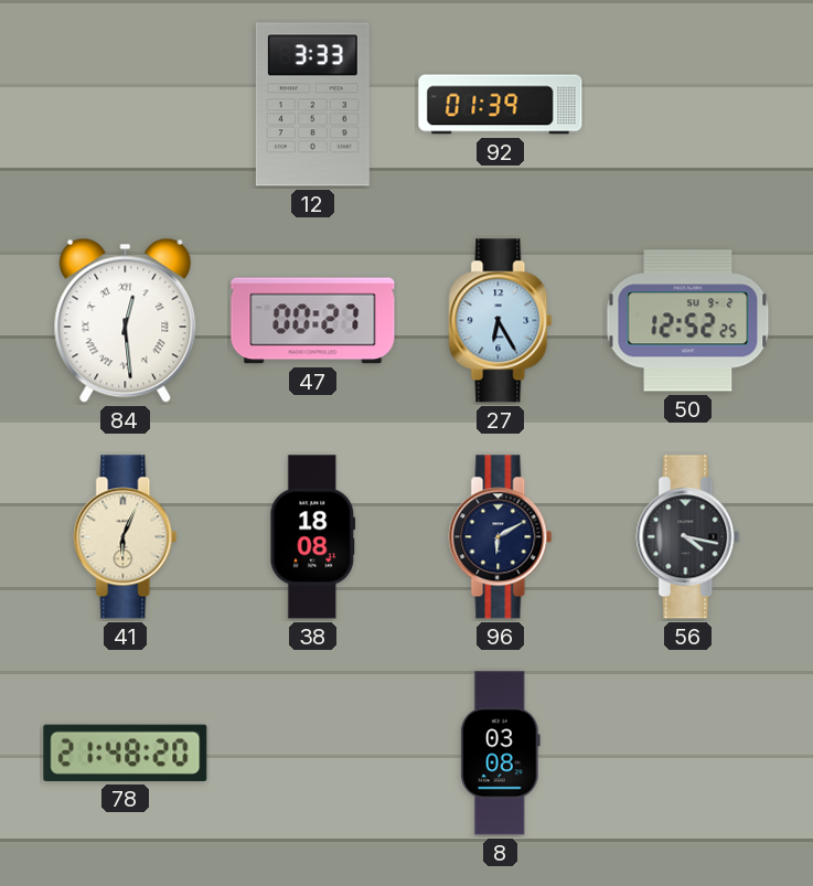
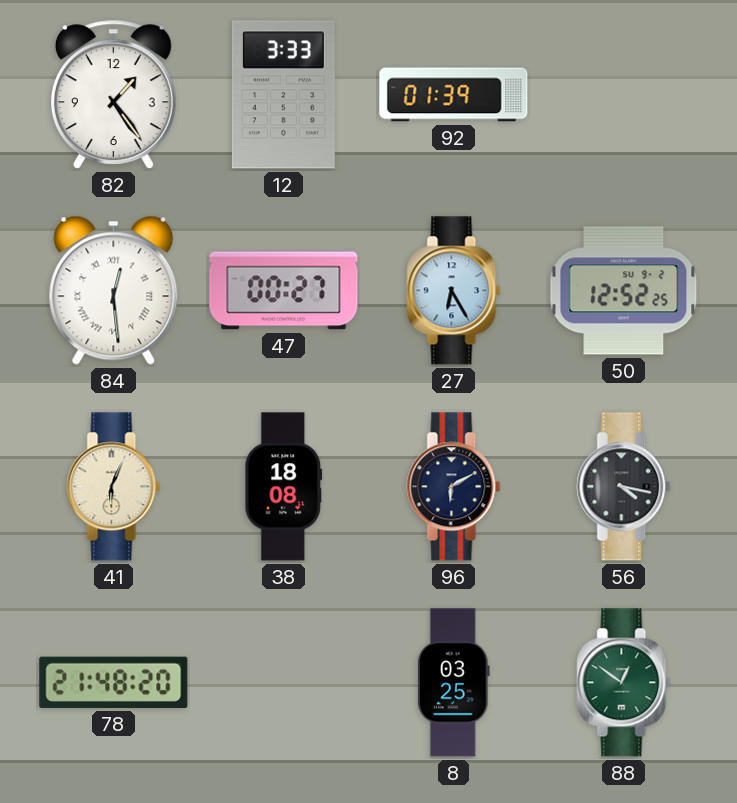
82: none -> 1:24 (113, 94)
8: 03:08 -> 03:25 (453, 683)
88: none -> 12:51 (624, 683)
